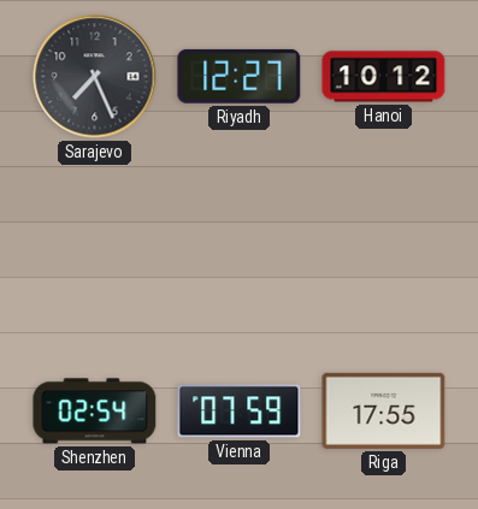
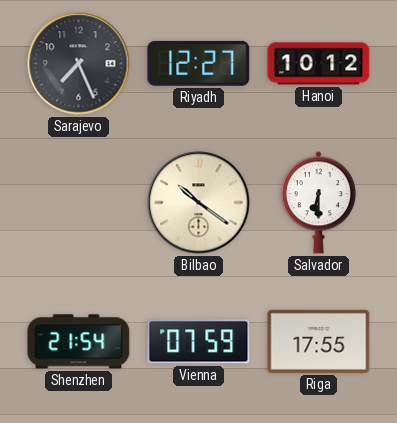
Bilbao: none -> 10:21 (199, 203)
Salvador: none -> 6:30 (318, 203)
Shenzhen: 02:54 -> 21:54 (79, 342)
